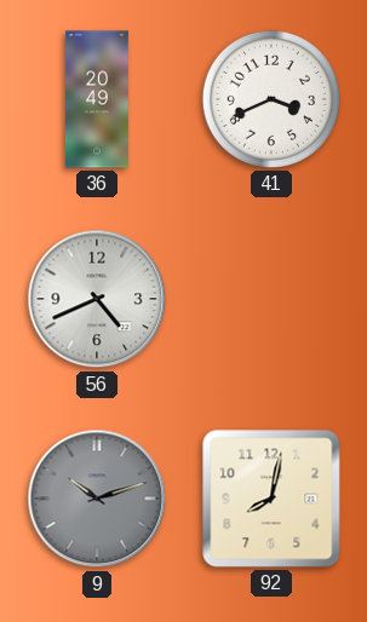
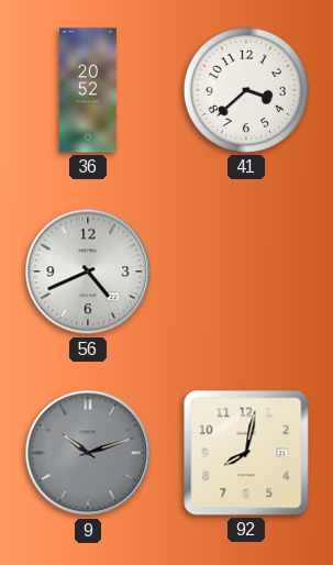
36: 20:49 -> 20:52 (88, 90)
41: 3:41 -> 3:38 (246, 90)
